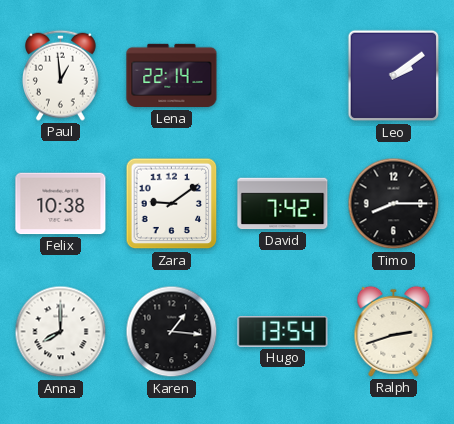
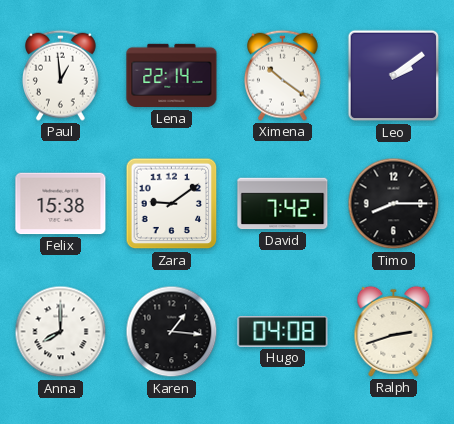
Ximena: none -> 10:21 (282, 75)
Felix: 10:38 -> 15:38 (61, 204)
Hugo: 13:54 -> 04:08 (283, 332)
